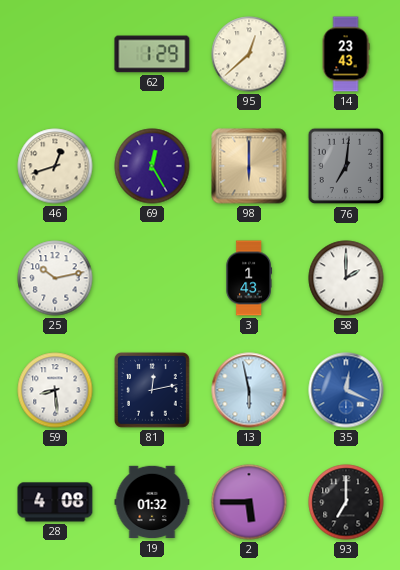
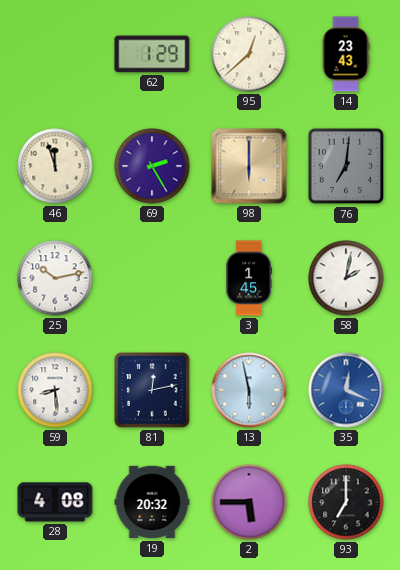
46: 12:42 -> 11:57 (55, 166)
69: 12:25 -> 2:25 (152, 166)
3: 1:43 -> 1:45 (248, 278)
58: 2:00 -> 2:02 (346, 278)
19: 01:32 -> 20:32 (152, 502)
